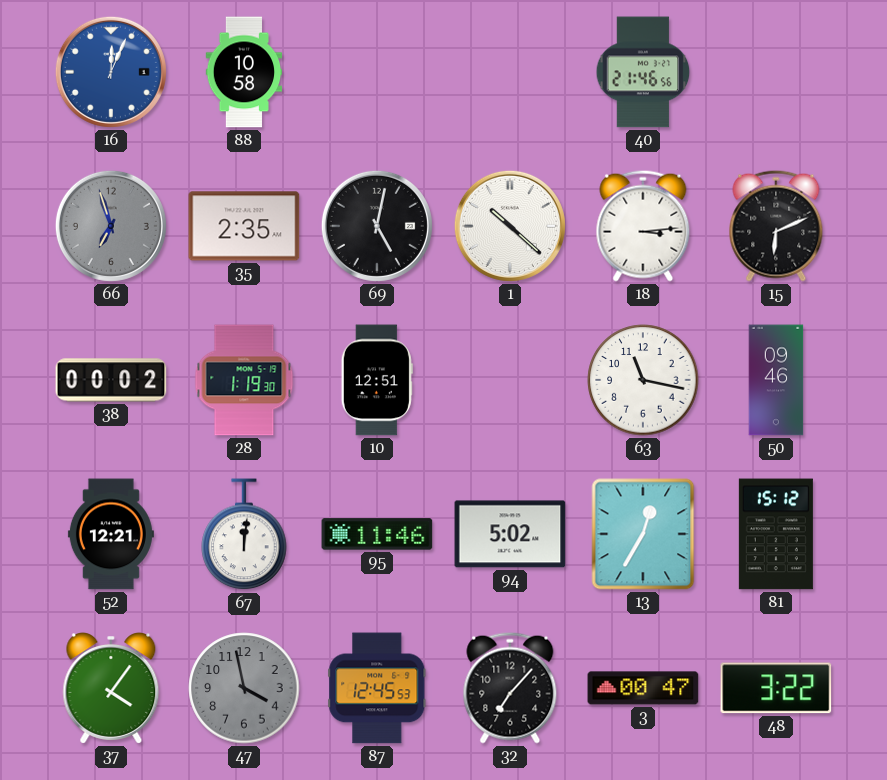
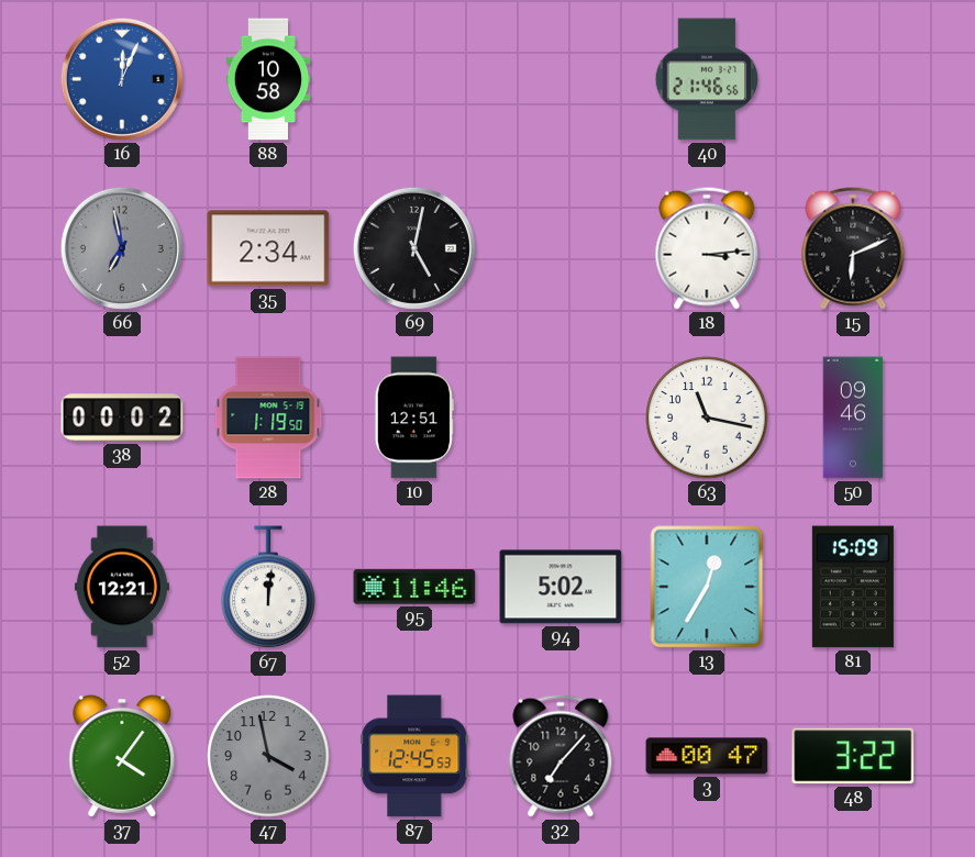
66: 6:57 -> 6:58 (122, 248)
35: 2:35 -> 2:34 (268, 248)
1: 10:22 -> none (510, 226)
28: 1:19:30 -> 1:19:50 (268, 418)
81: 15:12 -> 15:09 (853, 587)
